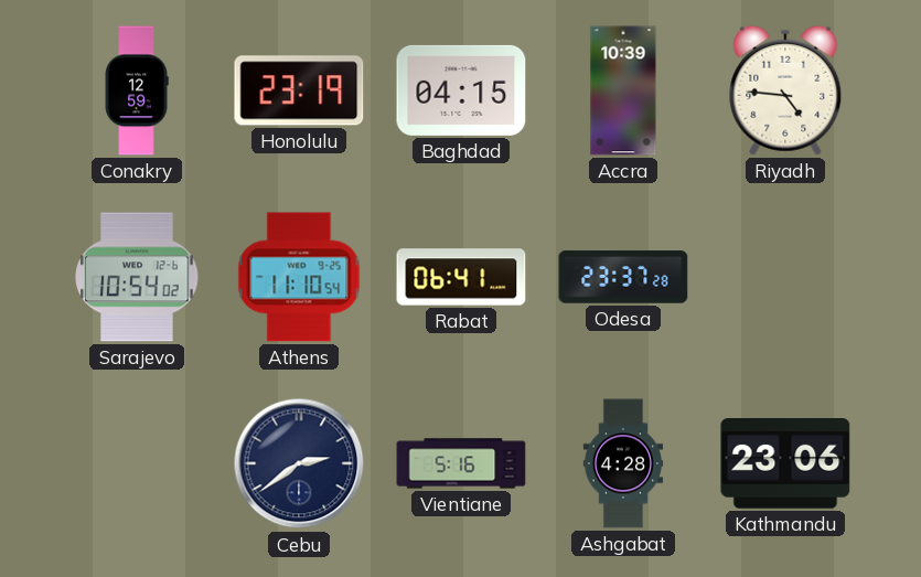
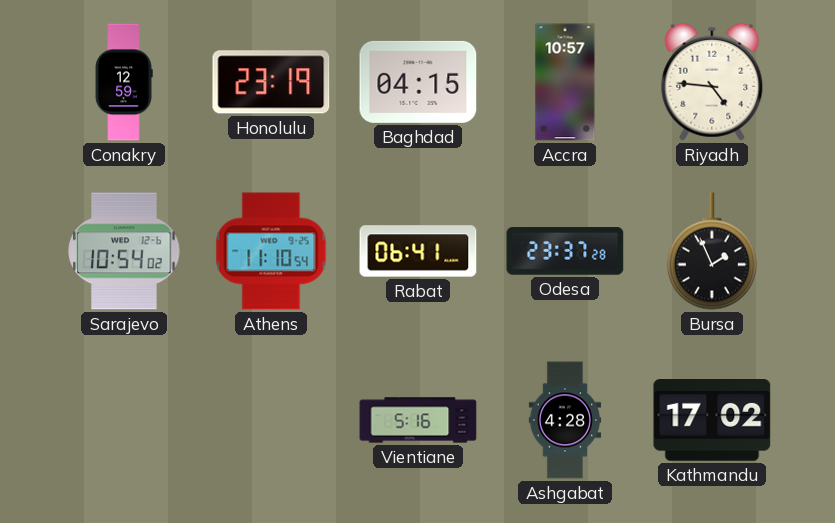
Accra: 10:39 -> 10:57 (565, 82)
Bursa: none -> 1:56 (712, 251)
Cebu: 2:39 -> none (299, 463)
Kathmandu: 23:06 -> 17:02 (712, 421)
